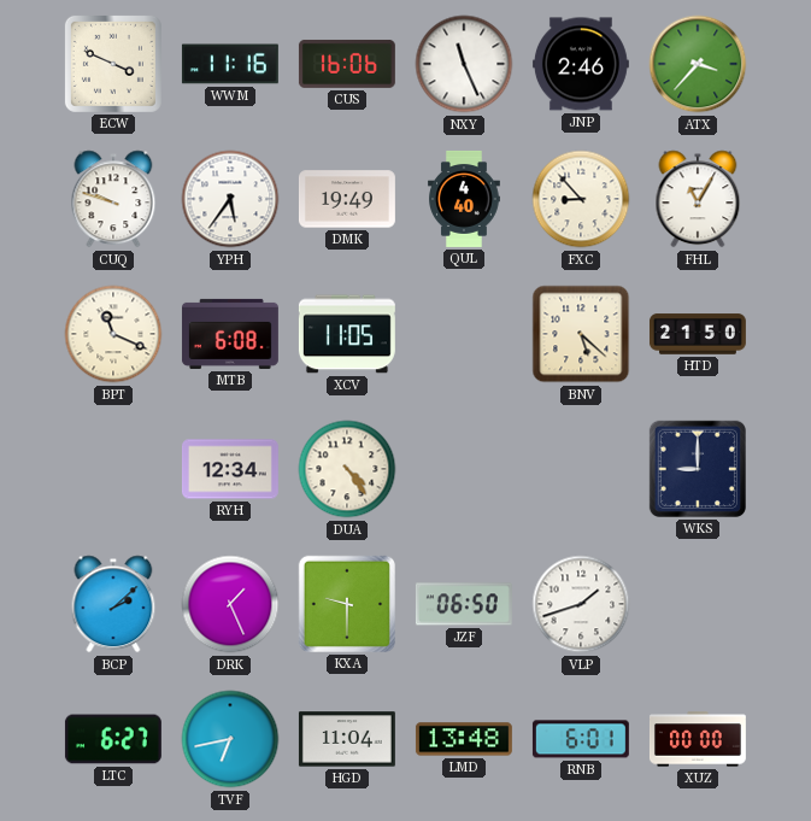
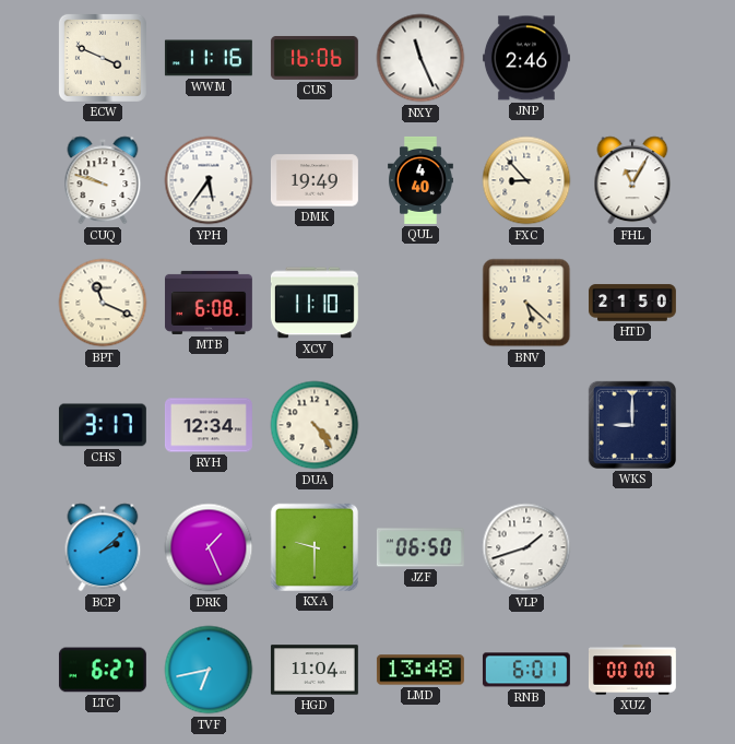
ATX: 3:37 -> none (698, 64)
XCV: 11:05 -> 11:10 (315, 303)
CHS: none -> 3:17 (103, 425)
